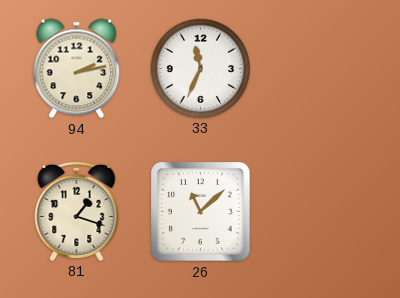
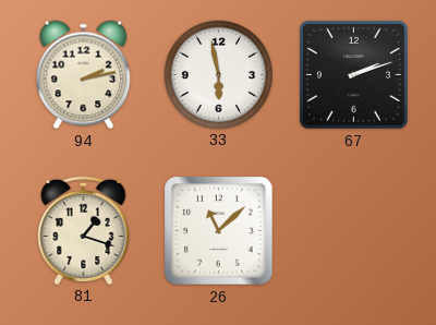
33: 11:34 -> 5:58 (218, 74)
67: none -> 2:12 (354, 75)
